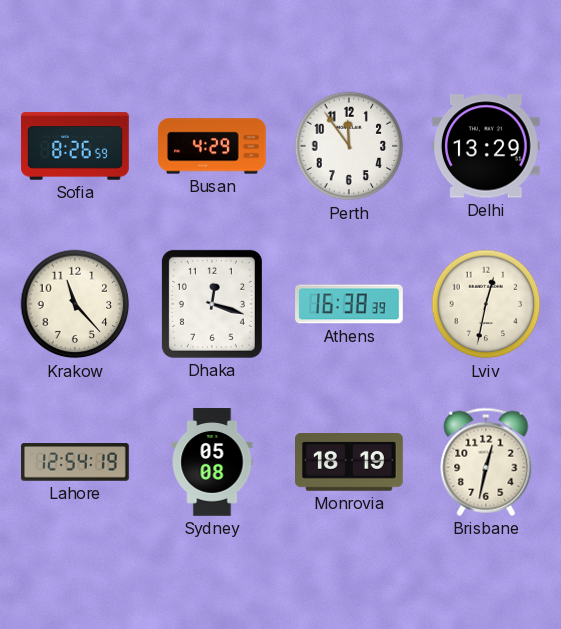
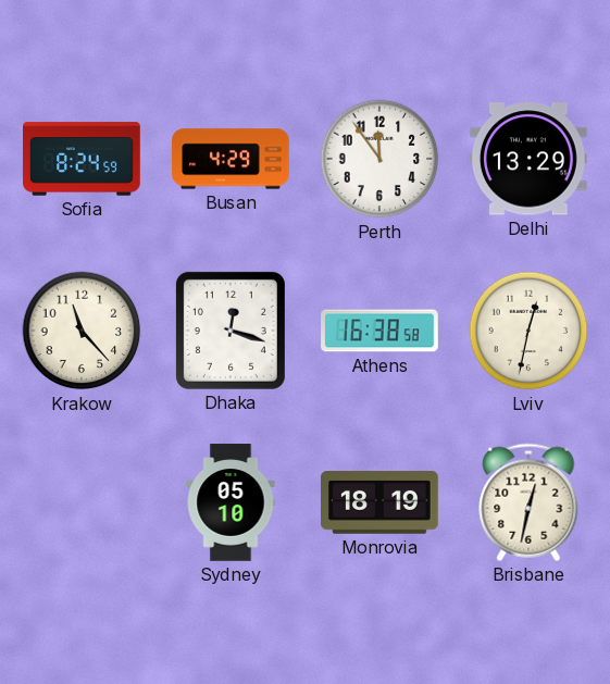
Sofia: 8:26 -> 8:24 (82, 159)
Athens: 16:38:39 -> 16:38:58 (379, 331)
Lahore: 12:54 -> none (75, 462)
Sydney: 05:08 -> 05:10 (231, 502)
